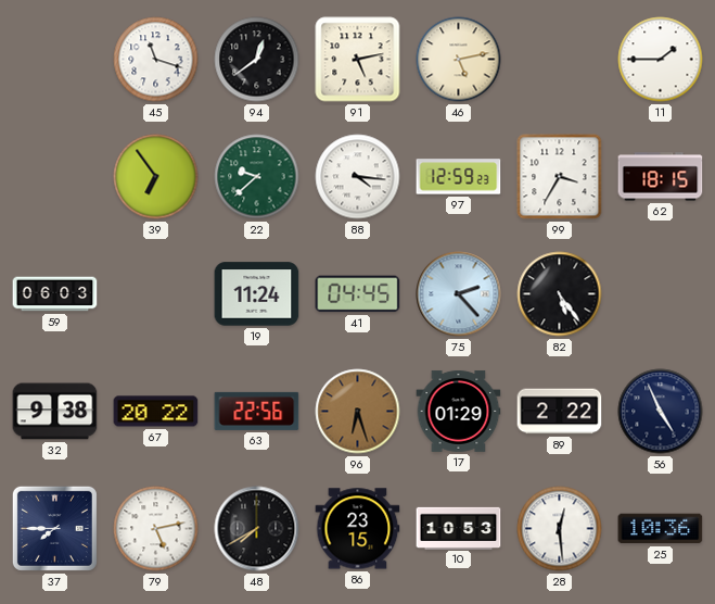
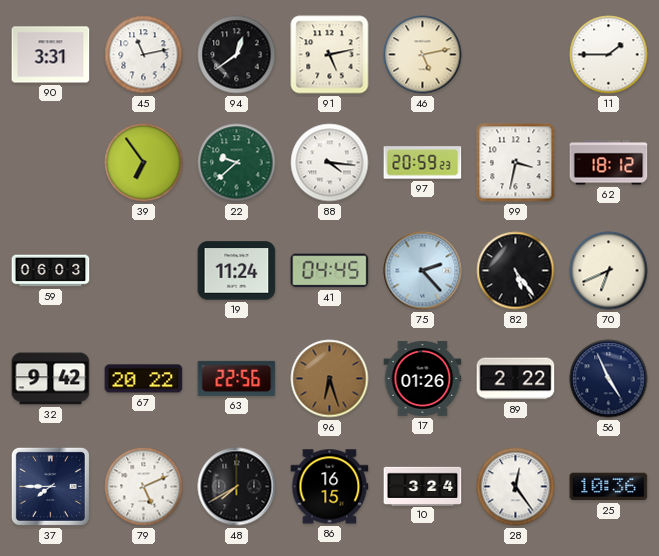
90: none -> 3:31 (51, 55)
45: 11:18 -> 11:13 (144, 55)
97: 12:59 -> 20:59 (423, 163)
99: 3:35 -> 3:32 (516, 163)
62: 18:15 -> 18:12 (609, 163)
70: none -> 6:41 (609, 271)
32: 9:38 -> 9:42 (51, 379)
17: 01:29 -> 01:26 (423, 378)
79: 5:13 -> 5:11 (144, 487)
86: 23:15 -> 16:15 (330, 487)
10: 10:53 -> 3:24 (423, 486)
28: 12:29 -> 12:24 (516, 487)
